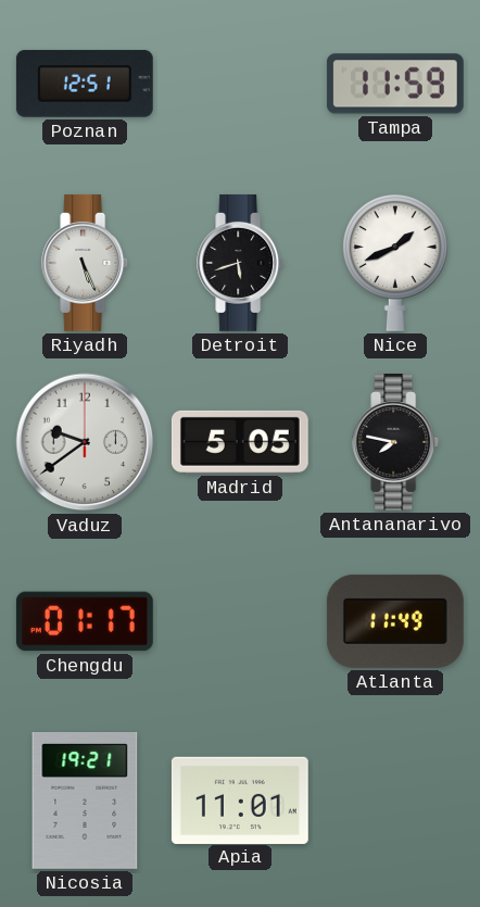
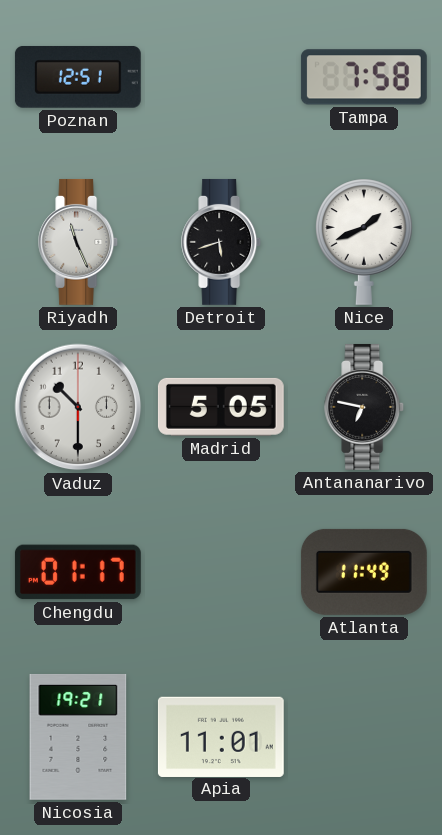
Tampa: 11:59 -> 7:58 (364, 77)
Riyadh: 5:26 -> 11:26 (79, 242)
Vaduz: 9:39 -> 10:30 (78, 407)
Antananarivo: 7:47 -> 6:47 (365, 407)
